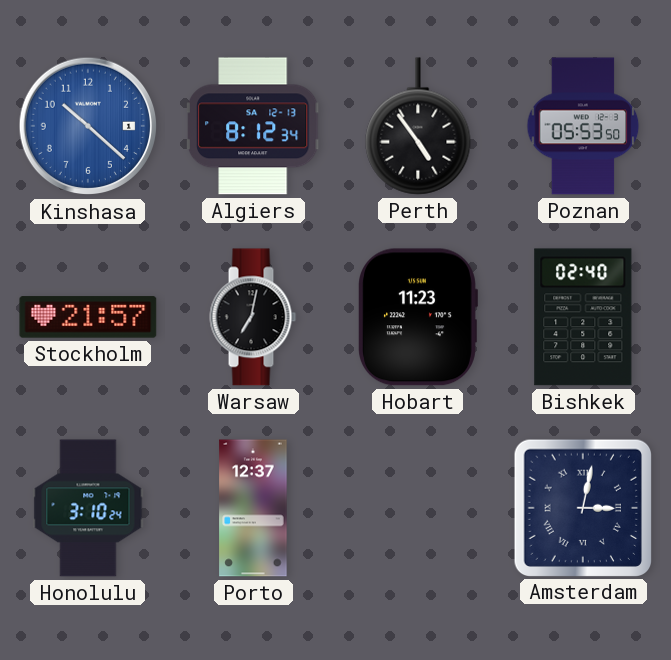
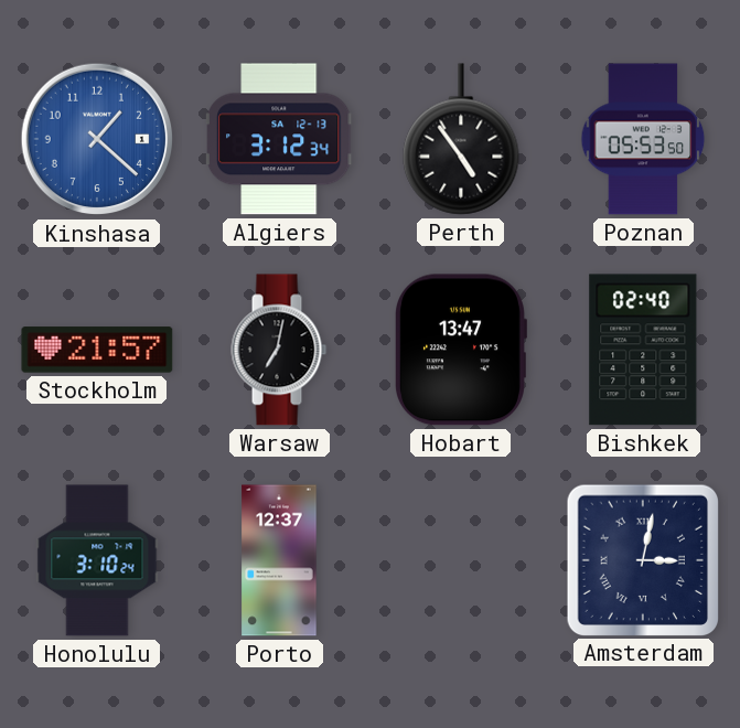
Kinshasa: 10:22 -> 1:22 (97, 139)
Algiers: 8:12 -> 3:12 (279, 139)
Hobart: 11:23 -> 13:47 (461, 350)
